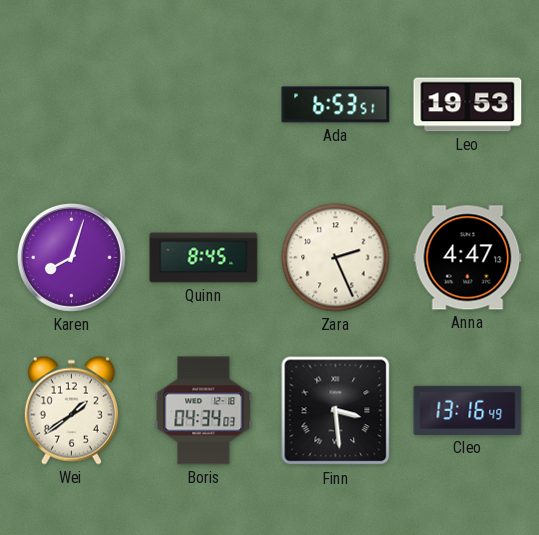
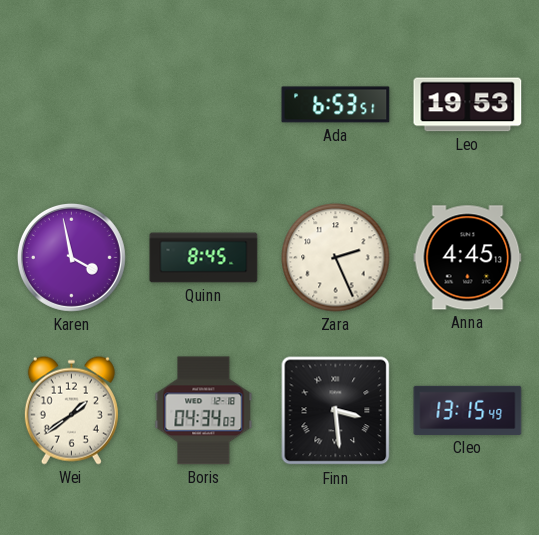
Karen: 8:03 -> 3:58 (71, 257)
Anna: 4:47 -> 4:45 (468, 258)
Cleo: 13:16 -> 13:15 (468, 410)
